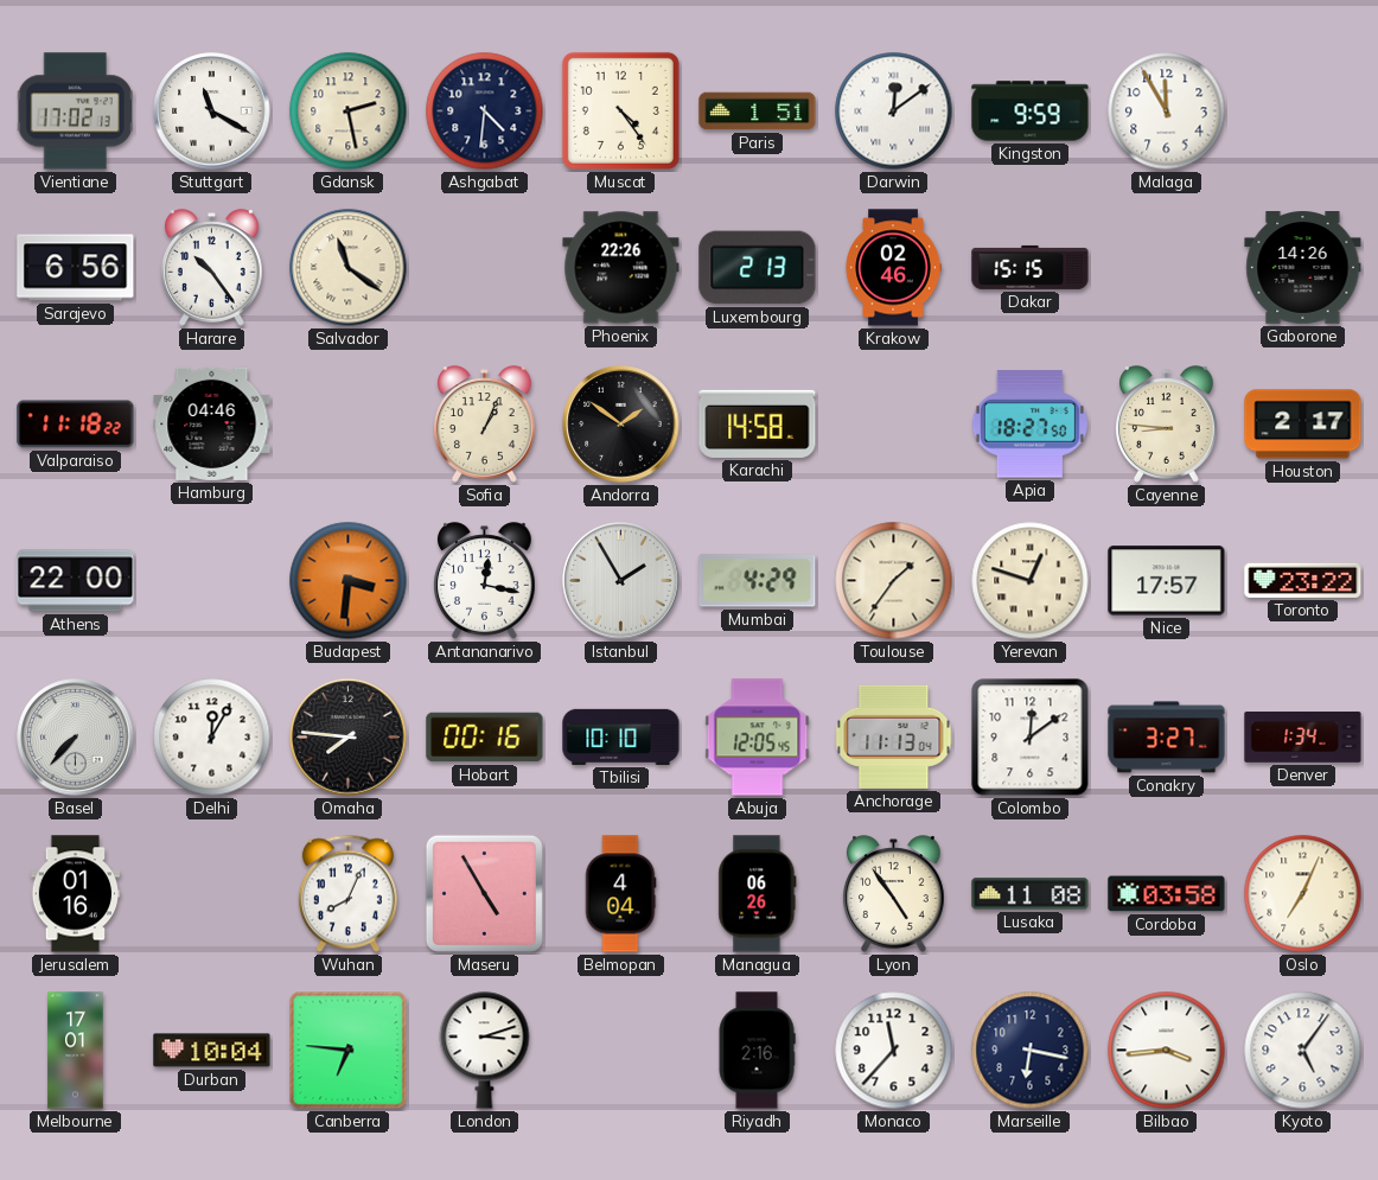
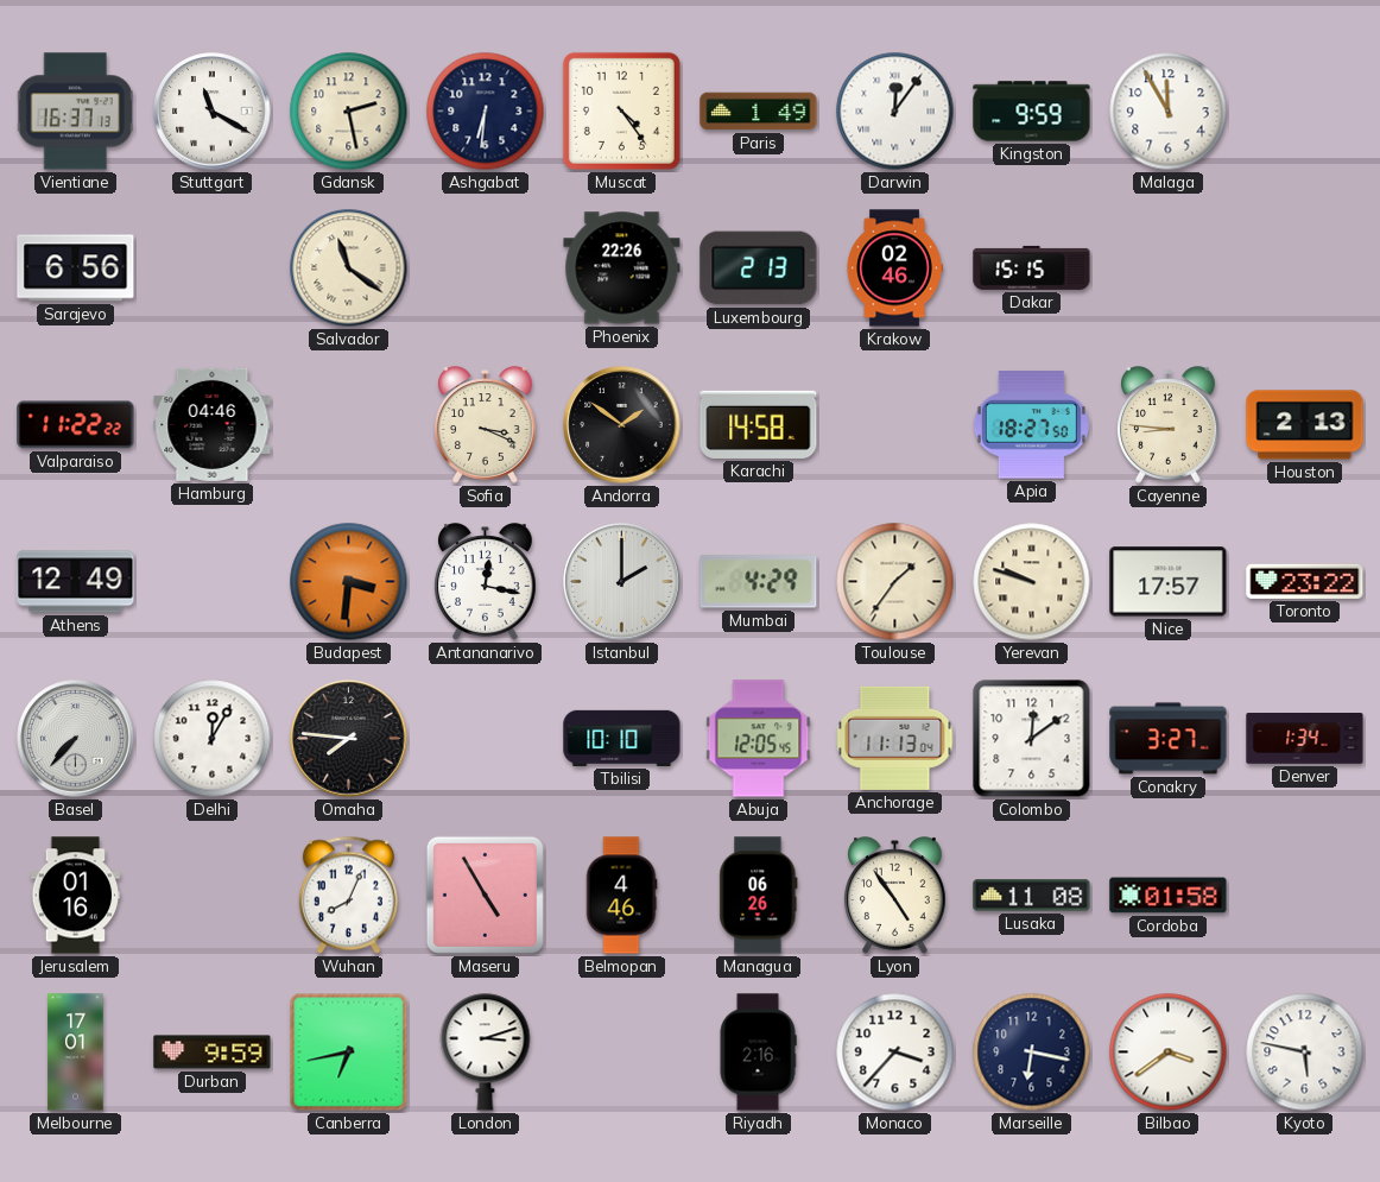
Vientiane: 17:02 -> 16:37 (75, 112)
Ashgabat: 4:31 -> 6:31 (486, 112)
Paris: 1:51 -> 1:49 (759, 112)
Darwin: 12:09 -> 12:06 (895, 112)
Harare: 10:24 -> none (212, 268)
Gaborone: 14:26 -> none (1303, 268)
Valparaiso: 11:18 -> 11:22 (76, 425)
Sofia: 1:04 -> 3:19 (486, 425)
Houston: 2:17 -> 2:13 (1305, 425)
Athens: 22:00 -> 12:49 (76, 582)
Istanbul: 1:55 -> 2:00 (622, 582)
Yerevan: 12:48 -> 9:48 (1032, 582)
Hobart: 00:16 -> none (485, 738)
Belmopan: 4:04 -> 4:46 (621, 896)
Cordoba: 03:58 -> 01:58 (1169, 896)
Oslo: 7:04 -> none (1303, 894)
Durban: 10:04 -> 9:59 (213, 1053)
Canberra: 6:46 -> 6:43 (349, 1053)
Monaco: 11:37 -> 3:37 (895, 1053)
Bilbao: 3:44 -> 3:39 (1169, 1053)
Kyoto: 5:06 -> 5:47 (1305, 1053)
